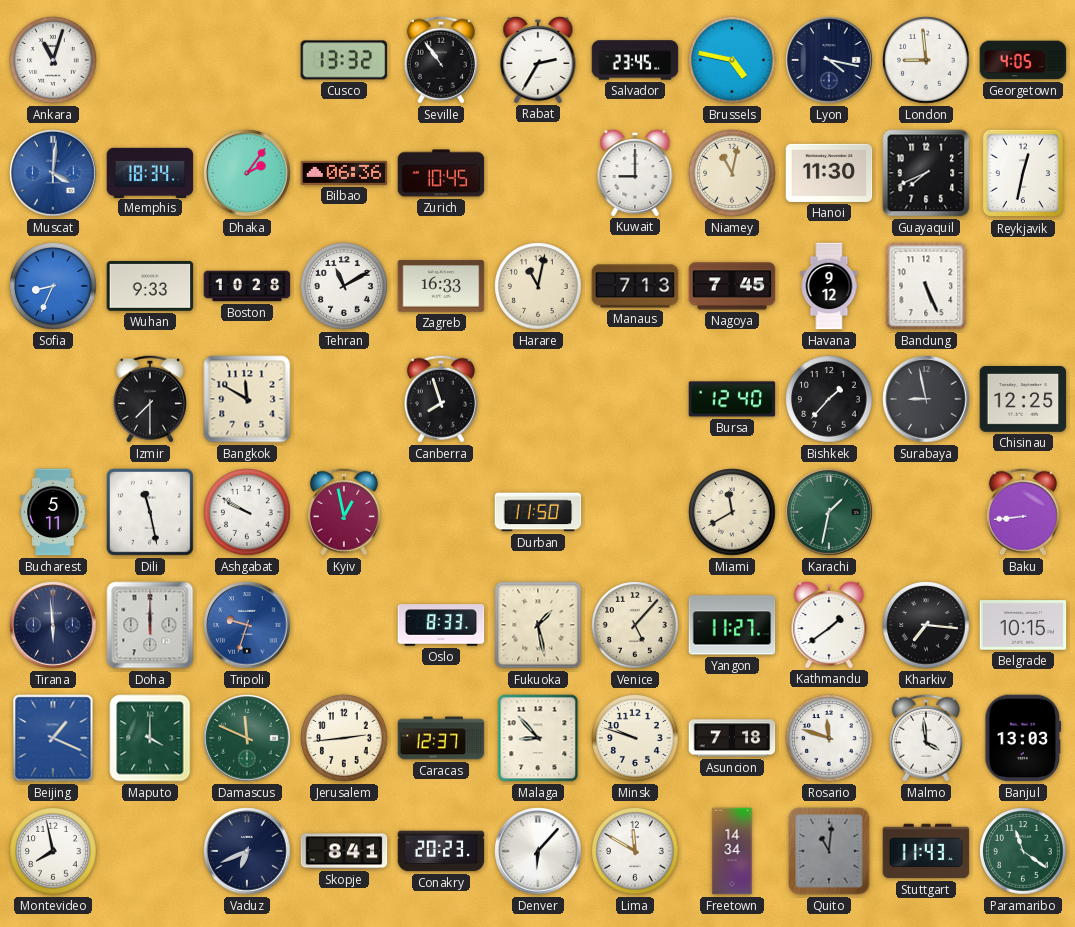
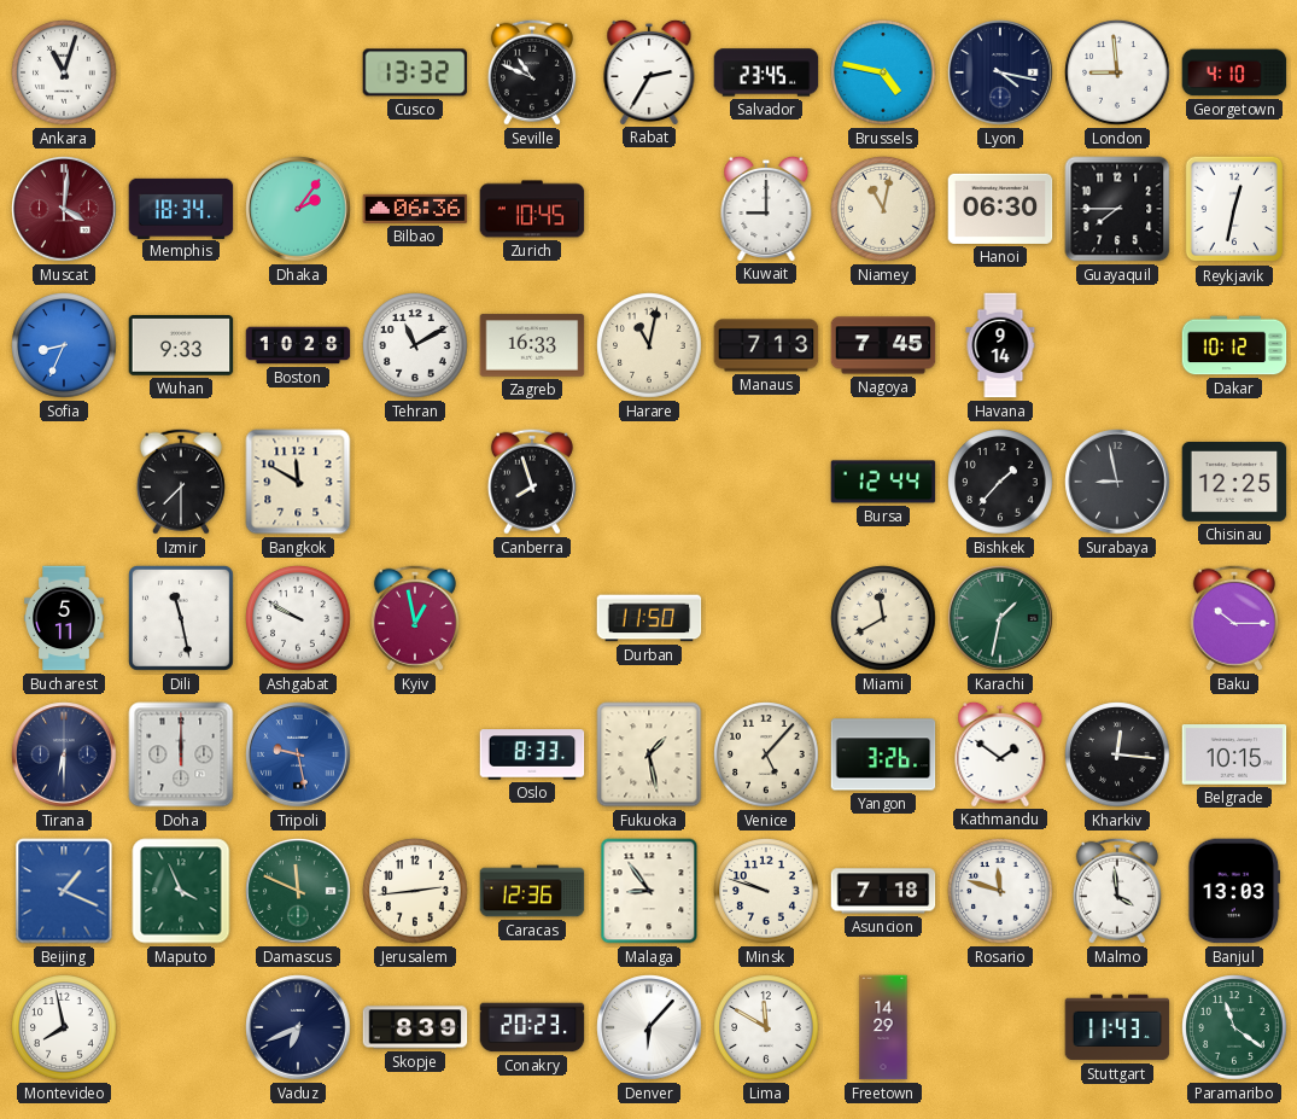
Seville: 10:54 -> 10:49 (532, 72)
Georgetown: 4:05 -> 4:10 (1234, 72)
Muscat dial: blue -> burgundy (64, 209)
Hanoi: 11:30 -> 06:30 (1000, 209)
Guayaquil: 7:41 -> 7:45 (1117, 209)
Havana: 9:12 -> 9:14 (1000, 345)
Bandung: 5:26 -> none (926, 286)
Dakar: none -> 10:12 (1234, 345)
Bursa: 12:40 -> 12:44 (883, 482)
Baku: 8:44 -> 10:15 (1234, 618)
Tirana: 5:59 -> 6:30 (64, 754)
Tripoli: 9:33 -> 9:28 (298, 754)
Yangon: 11:27 -> 3:26 (883, 754)
Kathmandu: 1:39 -> 1:51 (1000, 753)
Kharkiv: 7:16 -> 12:16 (1117, 754)
Maputo: 4:00 -> 3:56 (181, 891)
Caracas: 12:37 -> 12:36 (532, 891)
Malaga: 8:53 -> 8:54 (649, 891)
Skopje: 8:41 -> 8:39 (415, 1027)
Freetown: 14:34 -> 14:29 (883, 1027)
Quito: 11:01 -> none (829, 851)
